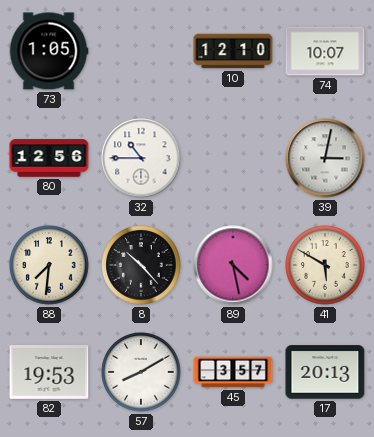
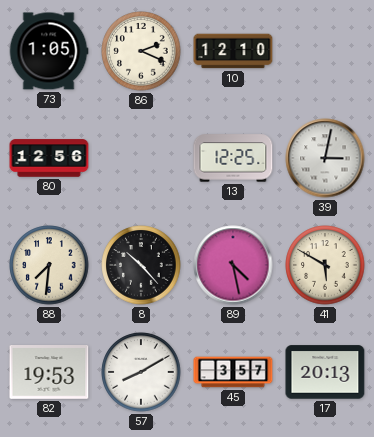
86: none -> 2:19 (141, 51)
74: 10:07 -> none (325, 51)
32: 10:45 -> none (141, 158)
13: none -> 12:25 (233, 158)
